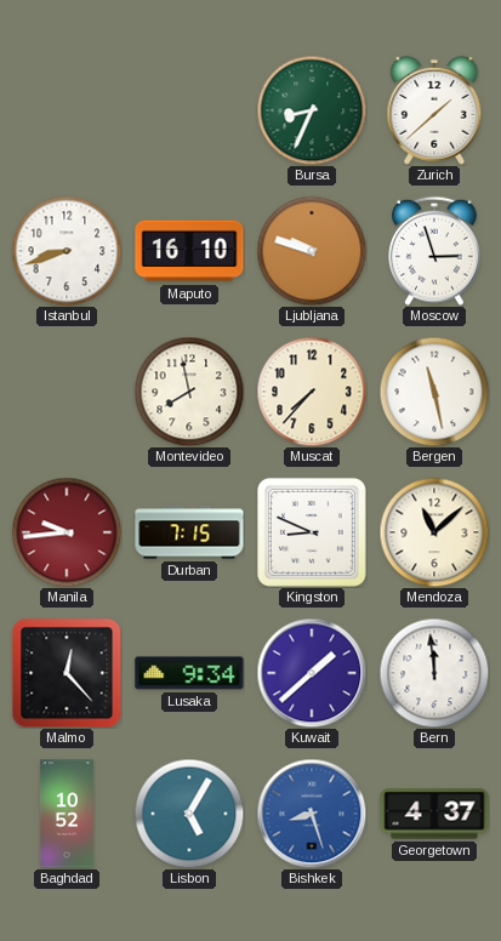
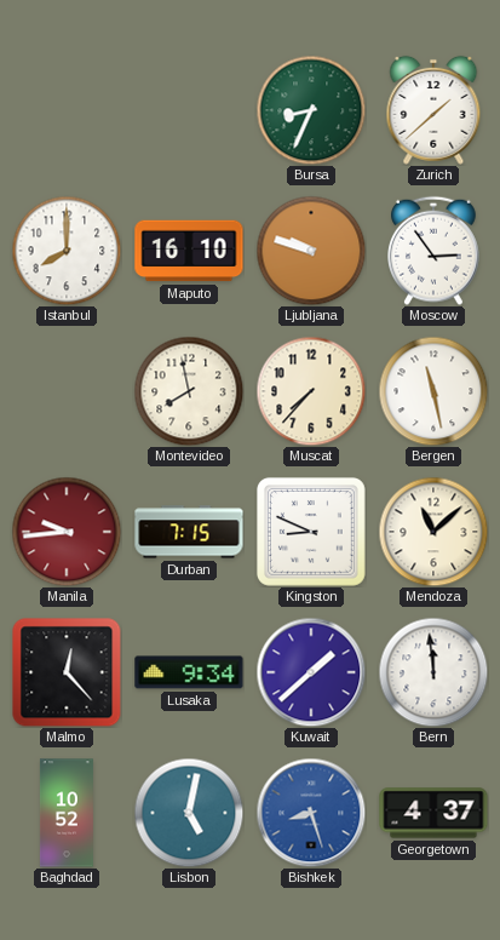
Istanbul: 8:42 -> 8:00 (67, 251)
Moscow: 2:57 -> 2:54 (435, 251)
Lisbon: 5:05 -> 5:02 (189, 813)
